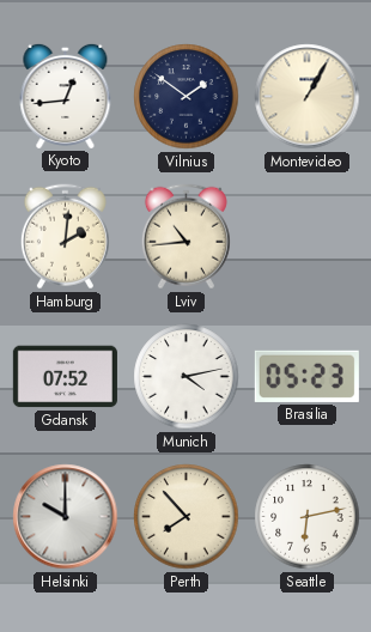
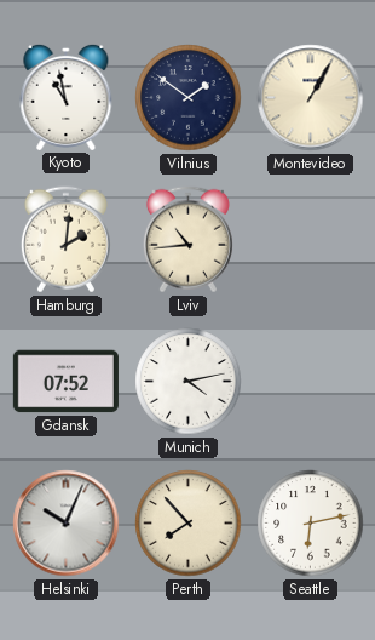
Kyoto: 12:44 -> 10:58 (67, 97)
Brasilia: 05:23 -> none (306, 376)
Helsinki: 10:00 -> 10:04 (67, 524)
